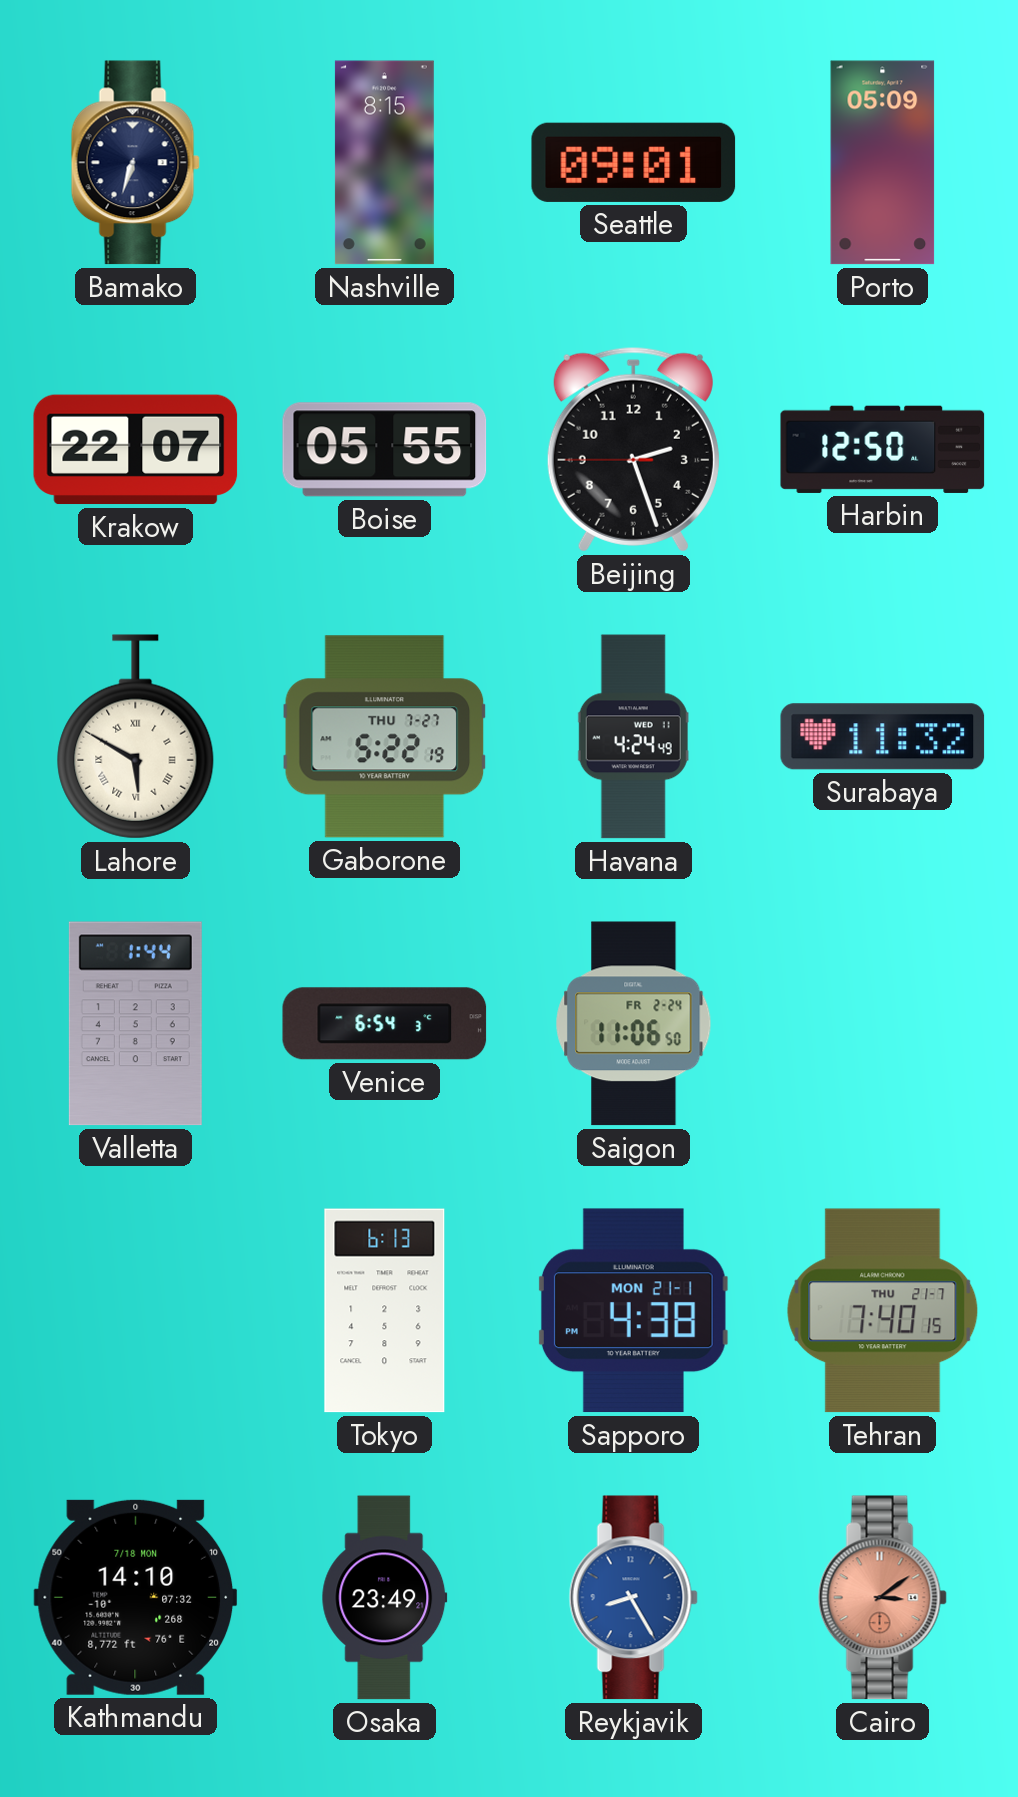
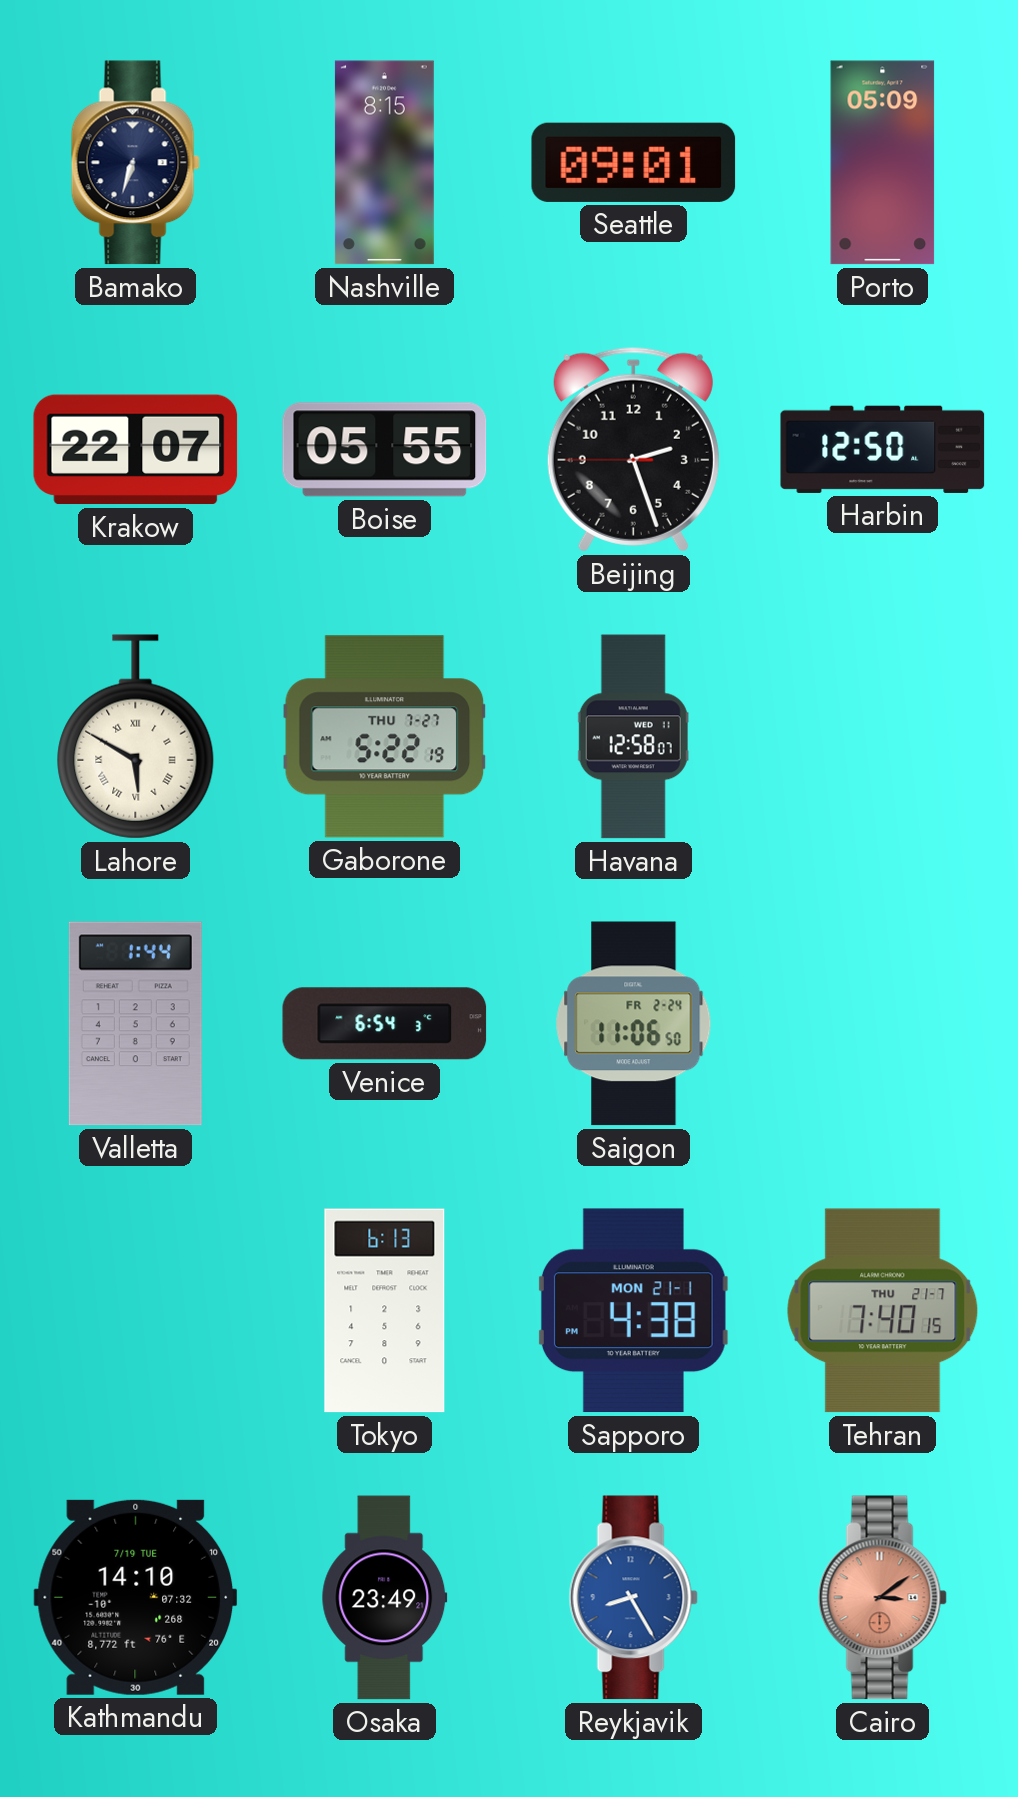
Havana: 4:24 -> 12:58 (633, 737)
Surabaya: 11:32 -> none (883, 737)
Kathmandu date: 7/18 MON -> 7/19 TUE (136, 1597)
